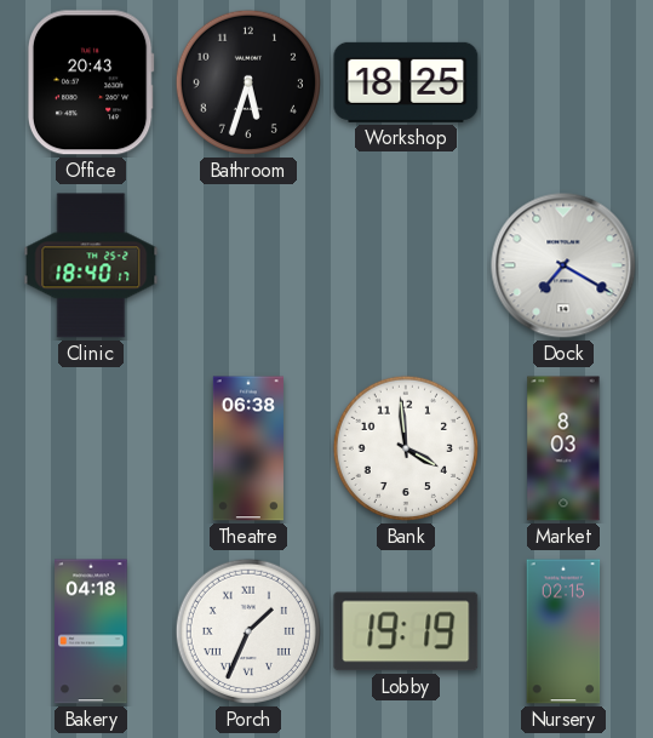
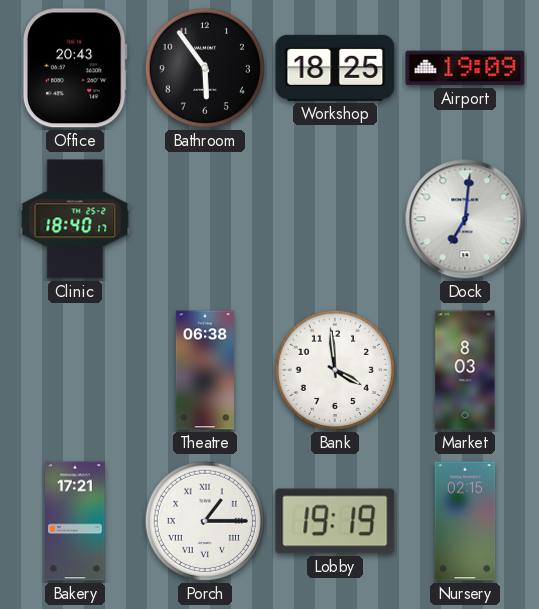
Bathroom: 5:33 -> 5:54 (205, 68)
Airport: none -> 19:09 (465, 68)
Dock: 7:20 -> 7:01 (465, 219)
Bakery: 04:18 -> 17:21 (75, 521)
Porch: 1:34 -> 1:15 (205, 521)
